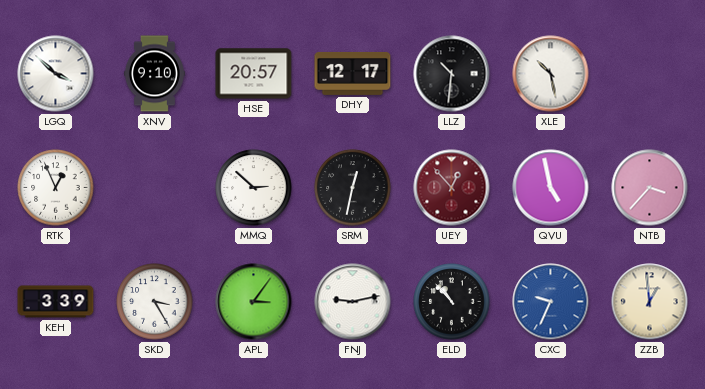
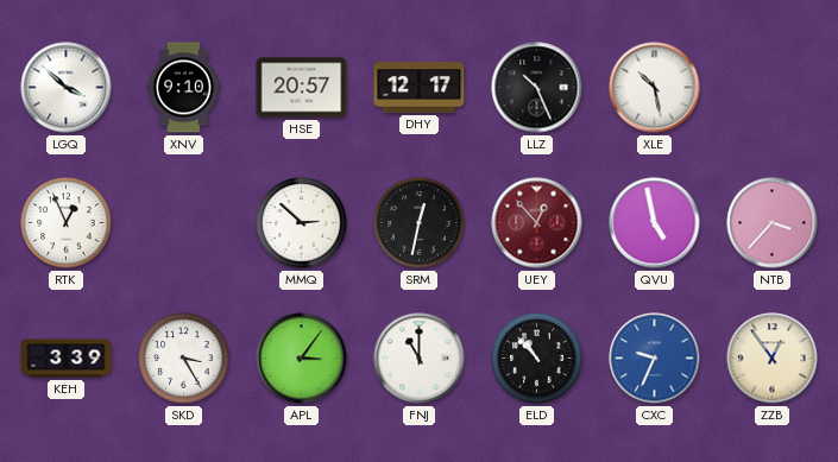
LLZ: 10:31 -> 10:26 (537, 88)
FNJ: 9:13 -> 11:00 (420, 359)
ZZB: 12:59 -> 12:54 (773, 359)
